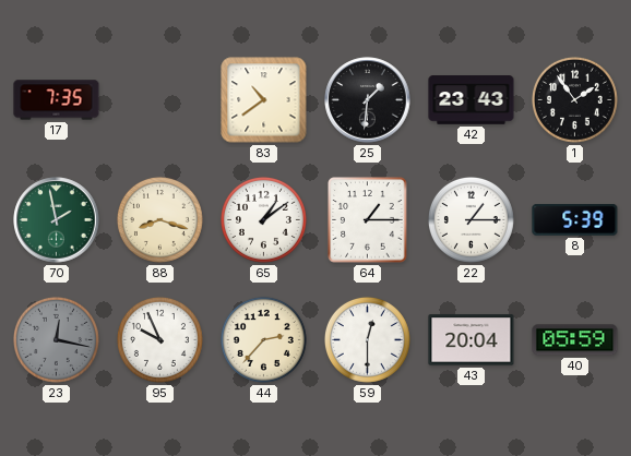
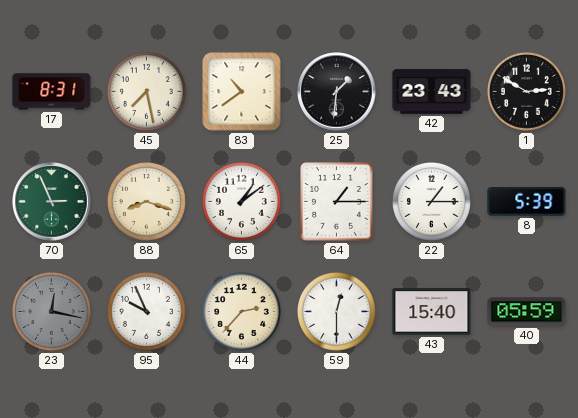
17: 7:35 -> 8:31 (52, 92)
45: none -> 7:28 (146, 91)
1: 1:54 -> 2:50 (526, 91)
70: 1:58 -> 2:56 (52, 202)
43: 20:04 -> 15:40 (432, 312)
